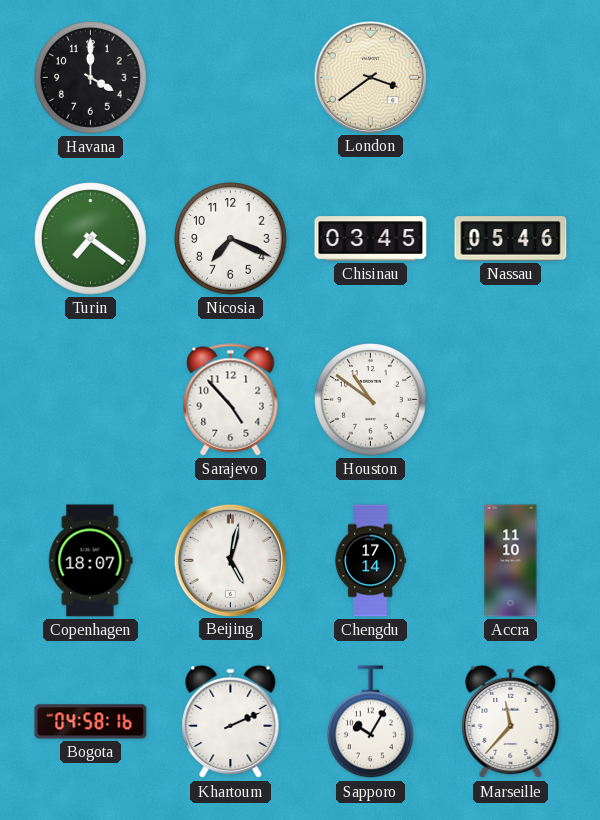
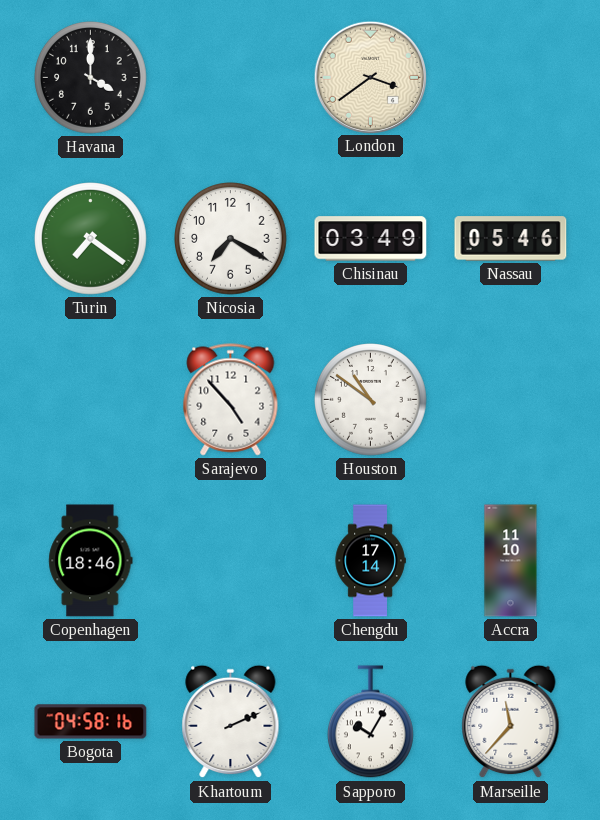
Nicosia: 7:19 -> 7:20 (231, 239)
Chisinau: 03:45 -> 03:49 (371, 239)
Copenhagen: 18:07 -> 18:46 (91, 561)
Beijing: 5:02 -> none (230, 560)
